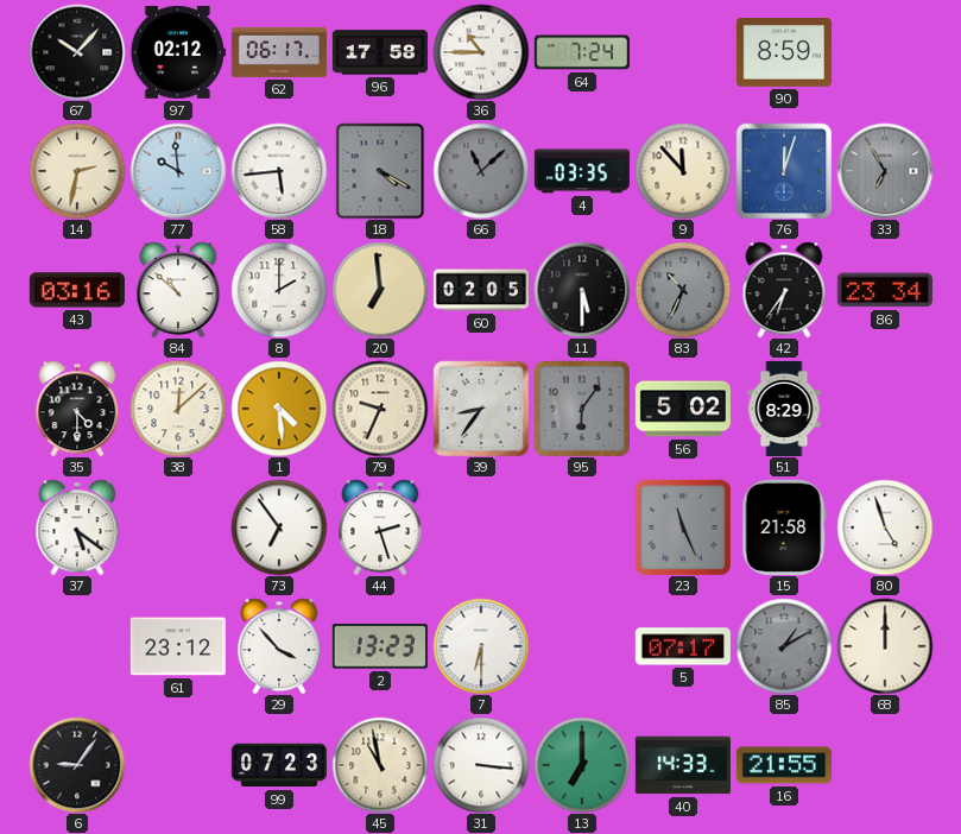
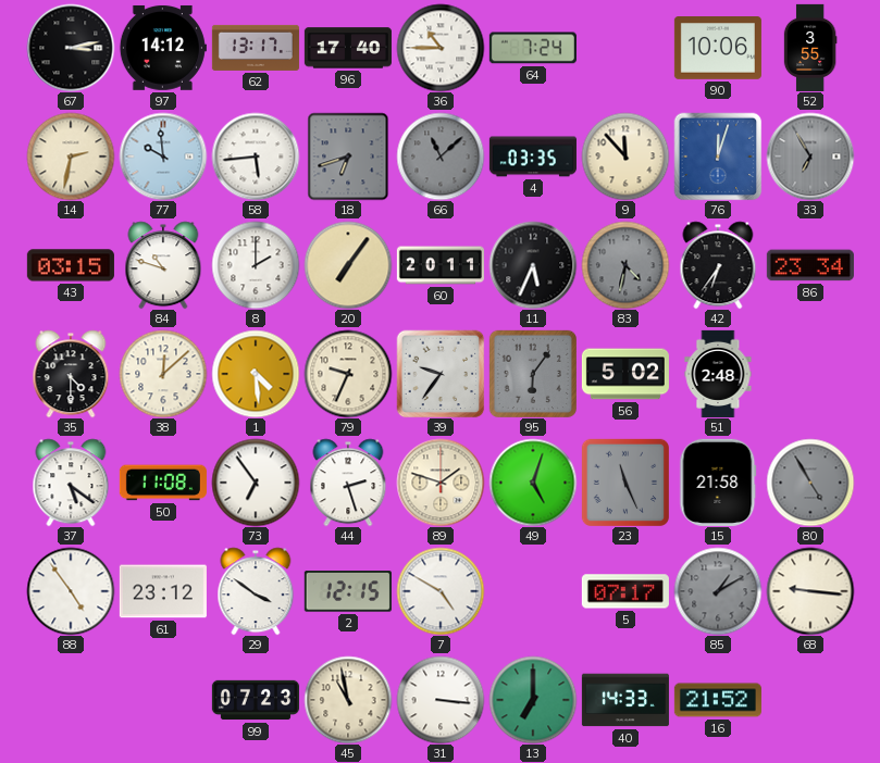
67: 10:07 -> 3:13 (71, 48)
97: 02:12 -> 14:12 (163, 48)
62: 06:17 -> 13:17 (256, 48)
96: 17:58 -> 17:40 (348, 48)
90: 8:59 -> 10:06 (718, 49)
52: none -> 3:55 (810, 48)
18: 4:20 -> 6:42 (348, 157)
43: 03:16 -> 03:15 (71, 265)
84: 10:52 -> 10:48 (163, 265)
20: 6:59 -> 7:06 (348, 265)
60: 02:05 -> 20:11 (441, 265)
11: 5:30 -> 5:34 (533, 265)
83: 10:34 -> 4:32 (625, 265)
39: 8:36 -> 9:36 (441, 374)
51: 8:29 -> 2:48 (718, 374)
50: none -> 11:08 (163, 483)
89: none -> 1:48 (441, 483)
49: none -> 5:03 (533, 483)
80: 4:57 -> 4:55 (810, 483)
80 dial: white -> grey (810, 483)
88: none -> 4:54 (71, 591)
29: 3:53 -> 3:51 (256, 591)
2: 13:23 -> 12:15 (348, 591)
7: 6:30 -> 4:50 (441, 591)
68: 12:00 -> 9:16 (810, 591)
6: 9:06 -> none (77, 765)
16: 21:55 -> 21:52 (718, 700)
